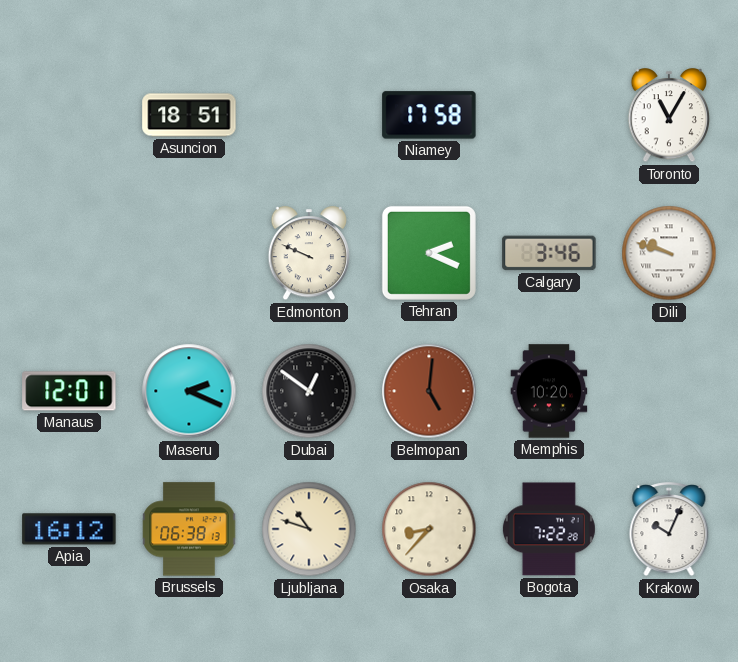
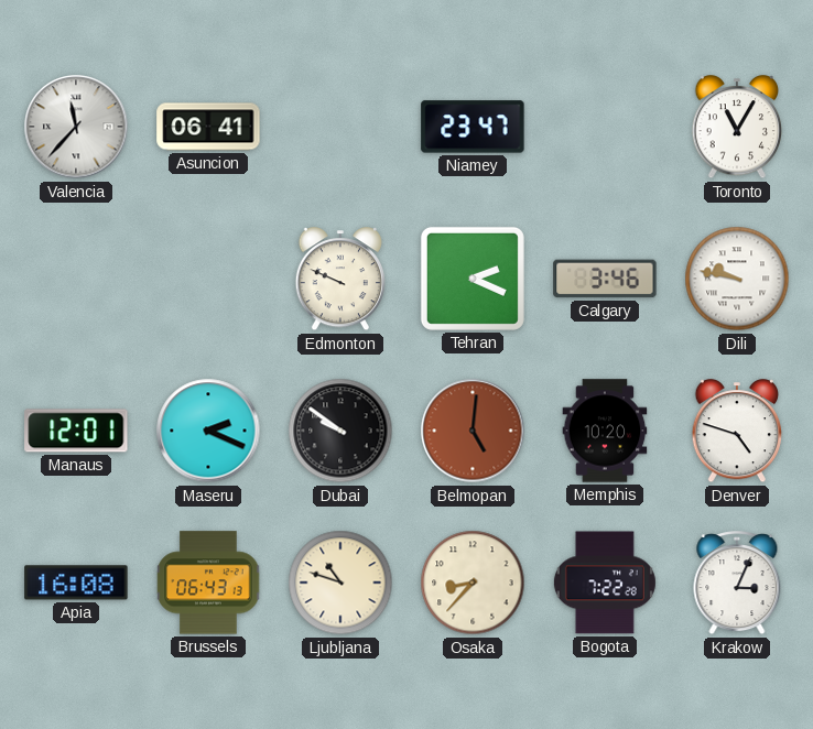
Valencia: none -> 11:37 (76, 127)
Asuncion: 18:51 -> 06:41 (208, 127)
Niamey: 17:58 -> 23:47 (473, 127)
Dili: 9:48 -> 9:47 (737, 279)
Dubai: 12:51 -> 9:51 (340, 431)
Denver: none -> 4:48 (737, 432)
Apia: 16:12 -> 16:08 (76, 583)
Brussels: 06:38 -> 06:43 (208, 583)
Krakow: 10:04 -> 3:04 (737, 584)
